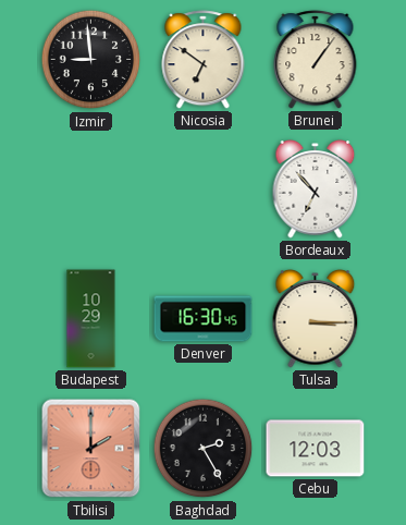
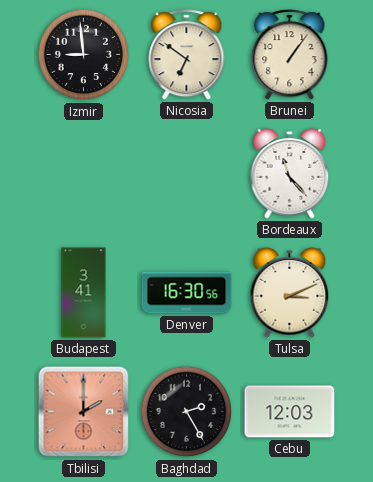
Bordeaux: 6:53 -> 11:23 (290, 174)
Budapest: 10:29 -> 3:41 (84, 293)
Denver: 16:30:45 -> 16:30:56 (187, 293)
Tulsa: 3:15 -> 3:11 (290, 293)
